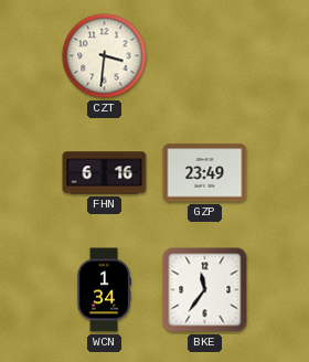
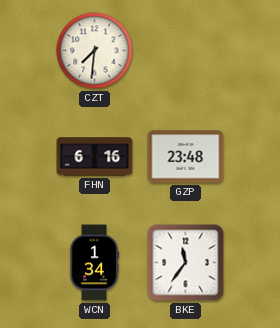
CZT: 3:31 -> 7:31 (95, 51)
GZP: 23:49 -> 23:48 (186, 157)
